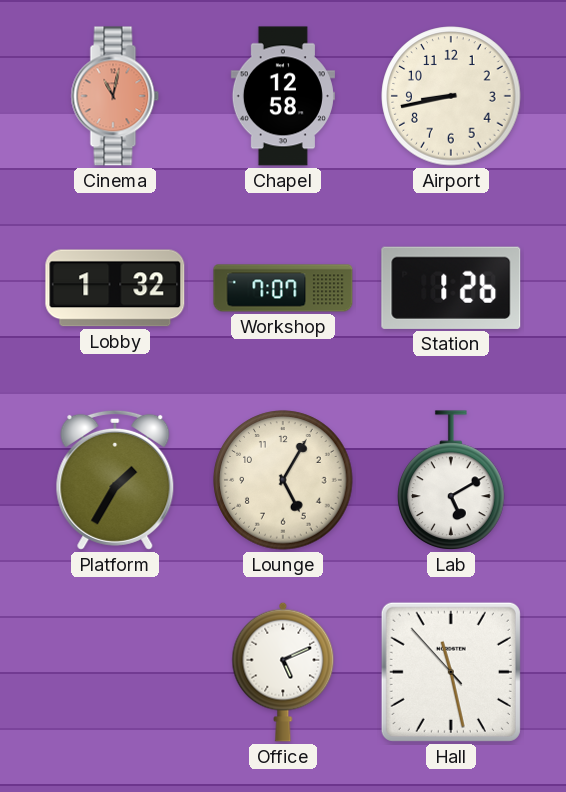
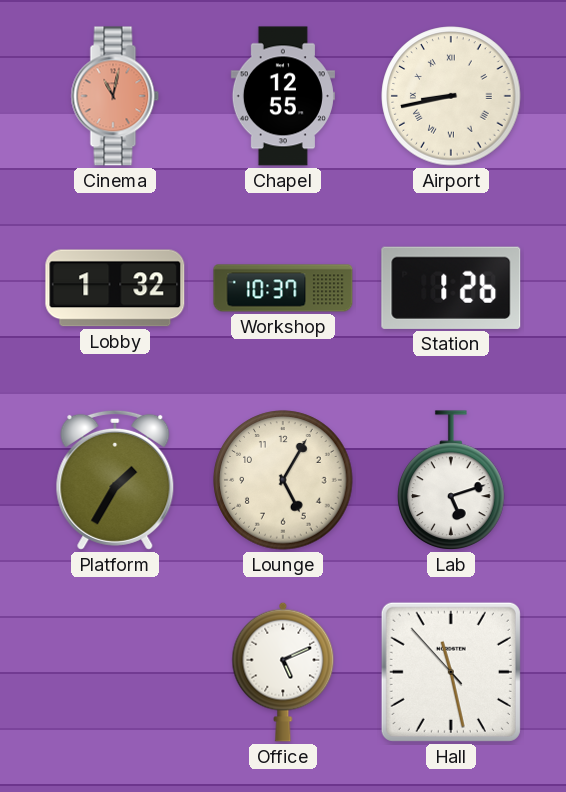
Chapel: 12:58 -> 12:55 (283, 96)
Airport numerals: Arabic -> Roman (451, 96)
Workshop: 7:07 -> 10:37 (283, 288)
Lab: 5:10 -> 5:12 (451, 480)
